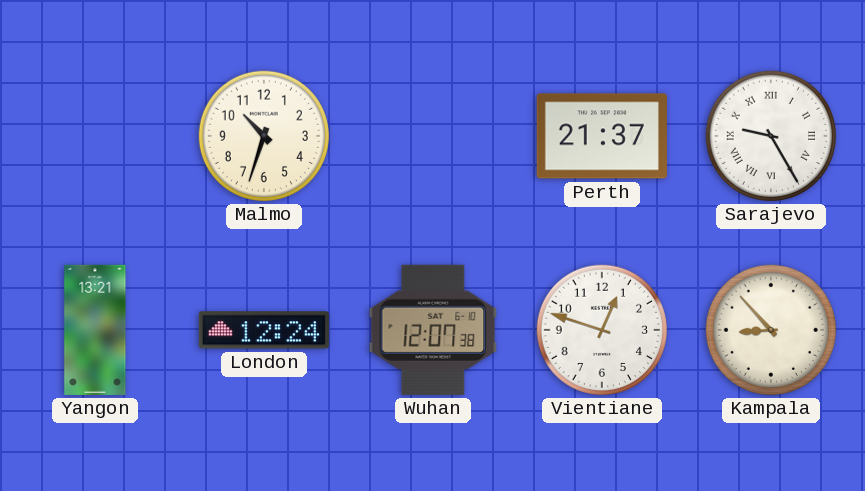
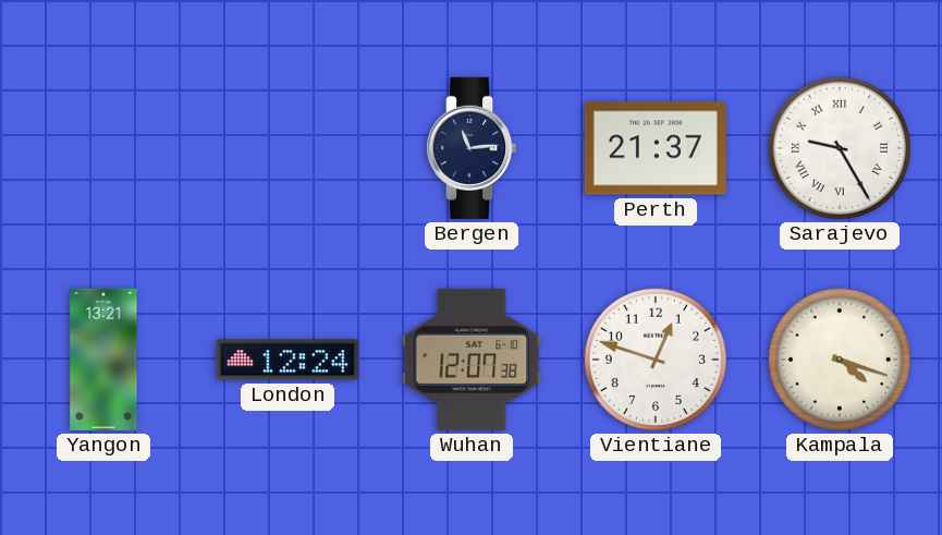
Malmo: 10:33 -> none (264, 136)
Bergen: none -> 11:14 (472, 148)
Kampala: 8:53 -> 4:18 (840, 360)
